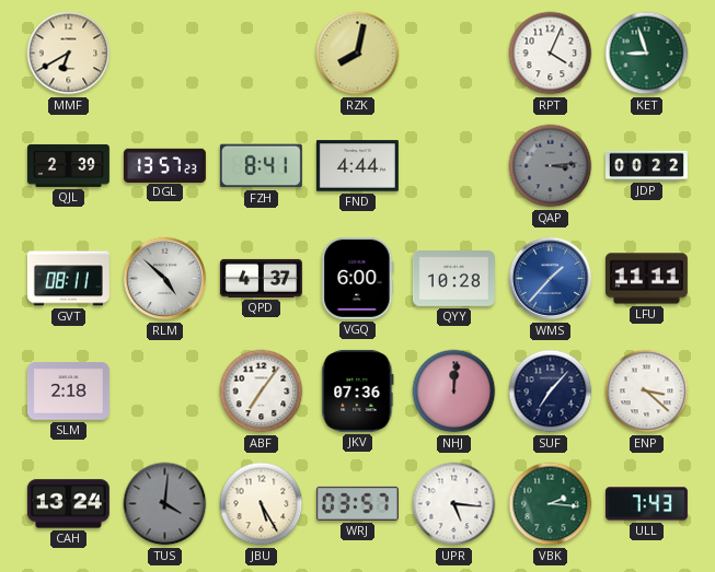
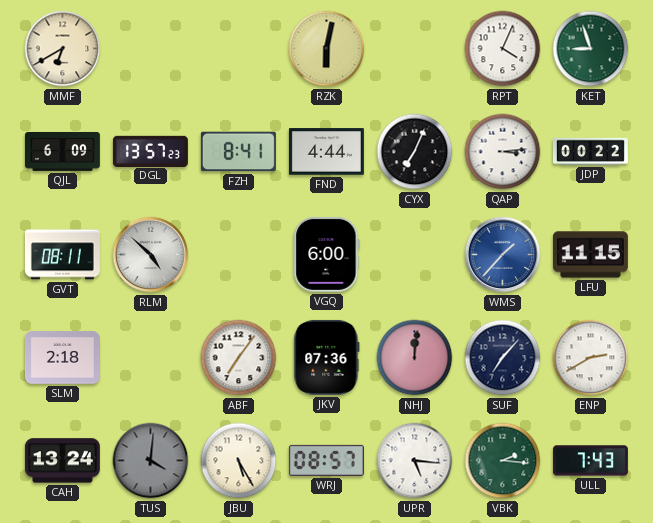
RZK: 8:02 -> 6:02 (327, 49)
QJL: 2:39 -> 6:09 (62, 151)
CYX: none -> 7:04 (415, 152)
QAP dial: grey -> white (503, 152)
QPD: 4:37 -> none (261, 278)
QYY: 10:28 -> none (453, 279)
LFU: 11:11 -> 11:15 (590, 255)
ENP: 3:22 -> 2:40 (591, 358)
WRJ: 03:57 -> 08:57 (326, 460)
